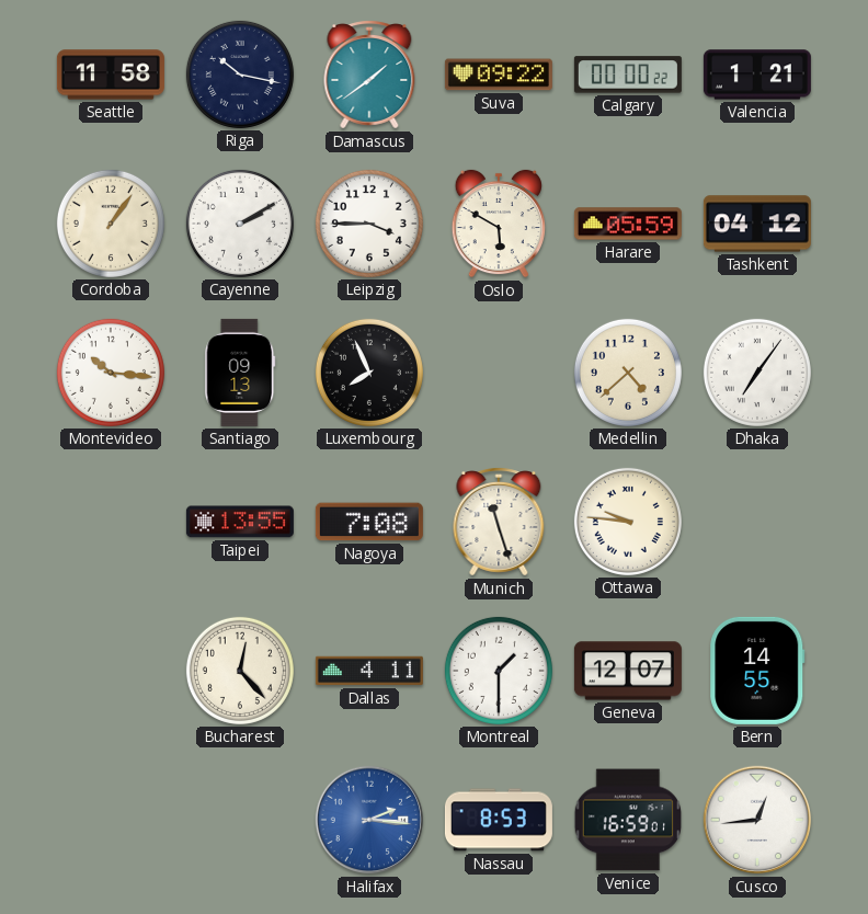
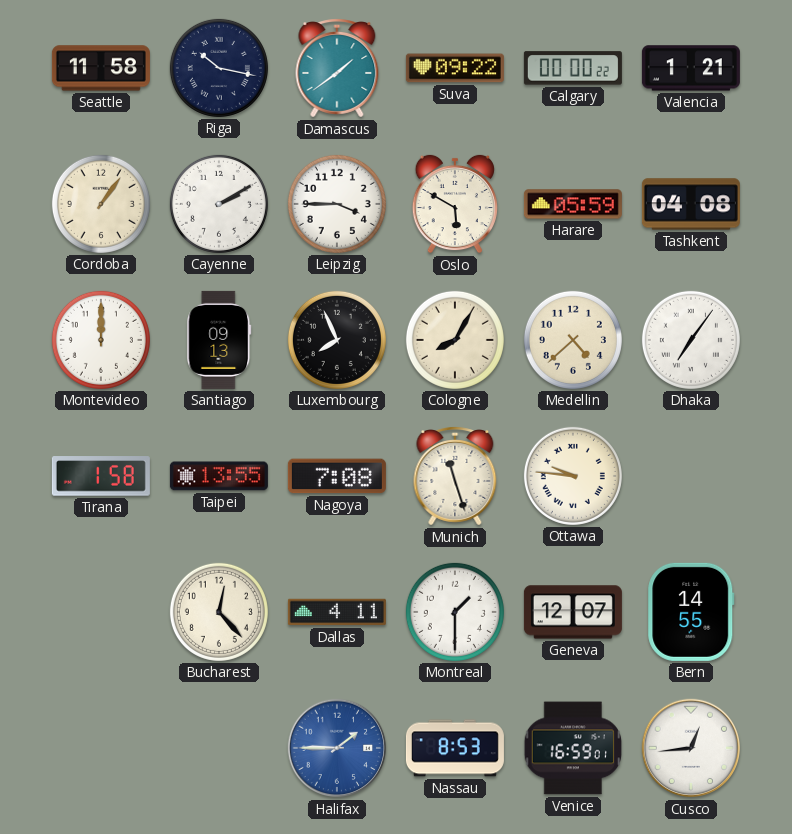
Tashkent: 04:12 -> 04:08 (691, 204)
Montevideo: 10:16 -> 12:00 (101, 340)
Cologne: none -> 8:05 (455, 340)
Tirana: none -> 1:58 (101, 476)
Halifax: 2:16 -> 1:45 (337, 748)
